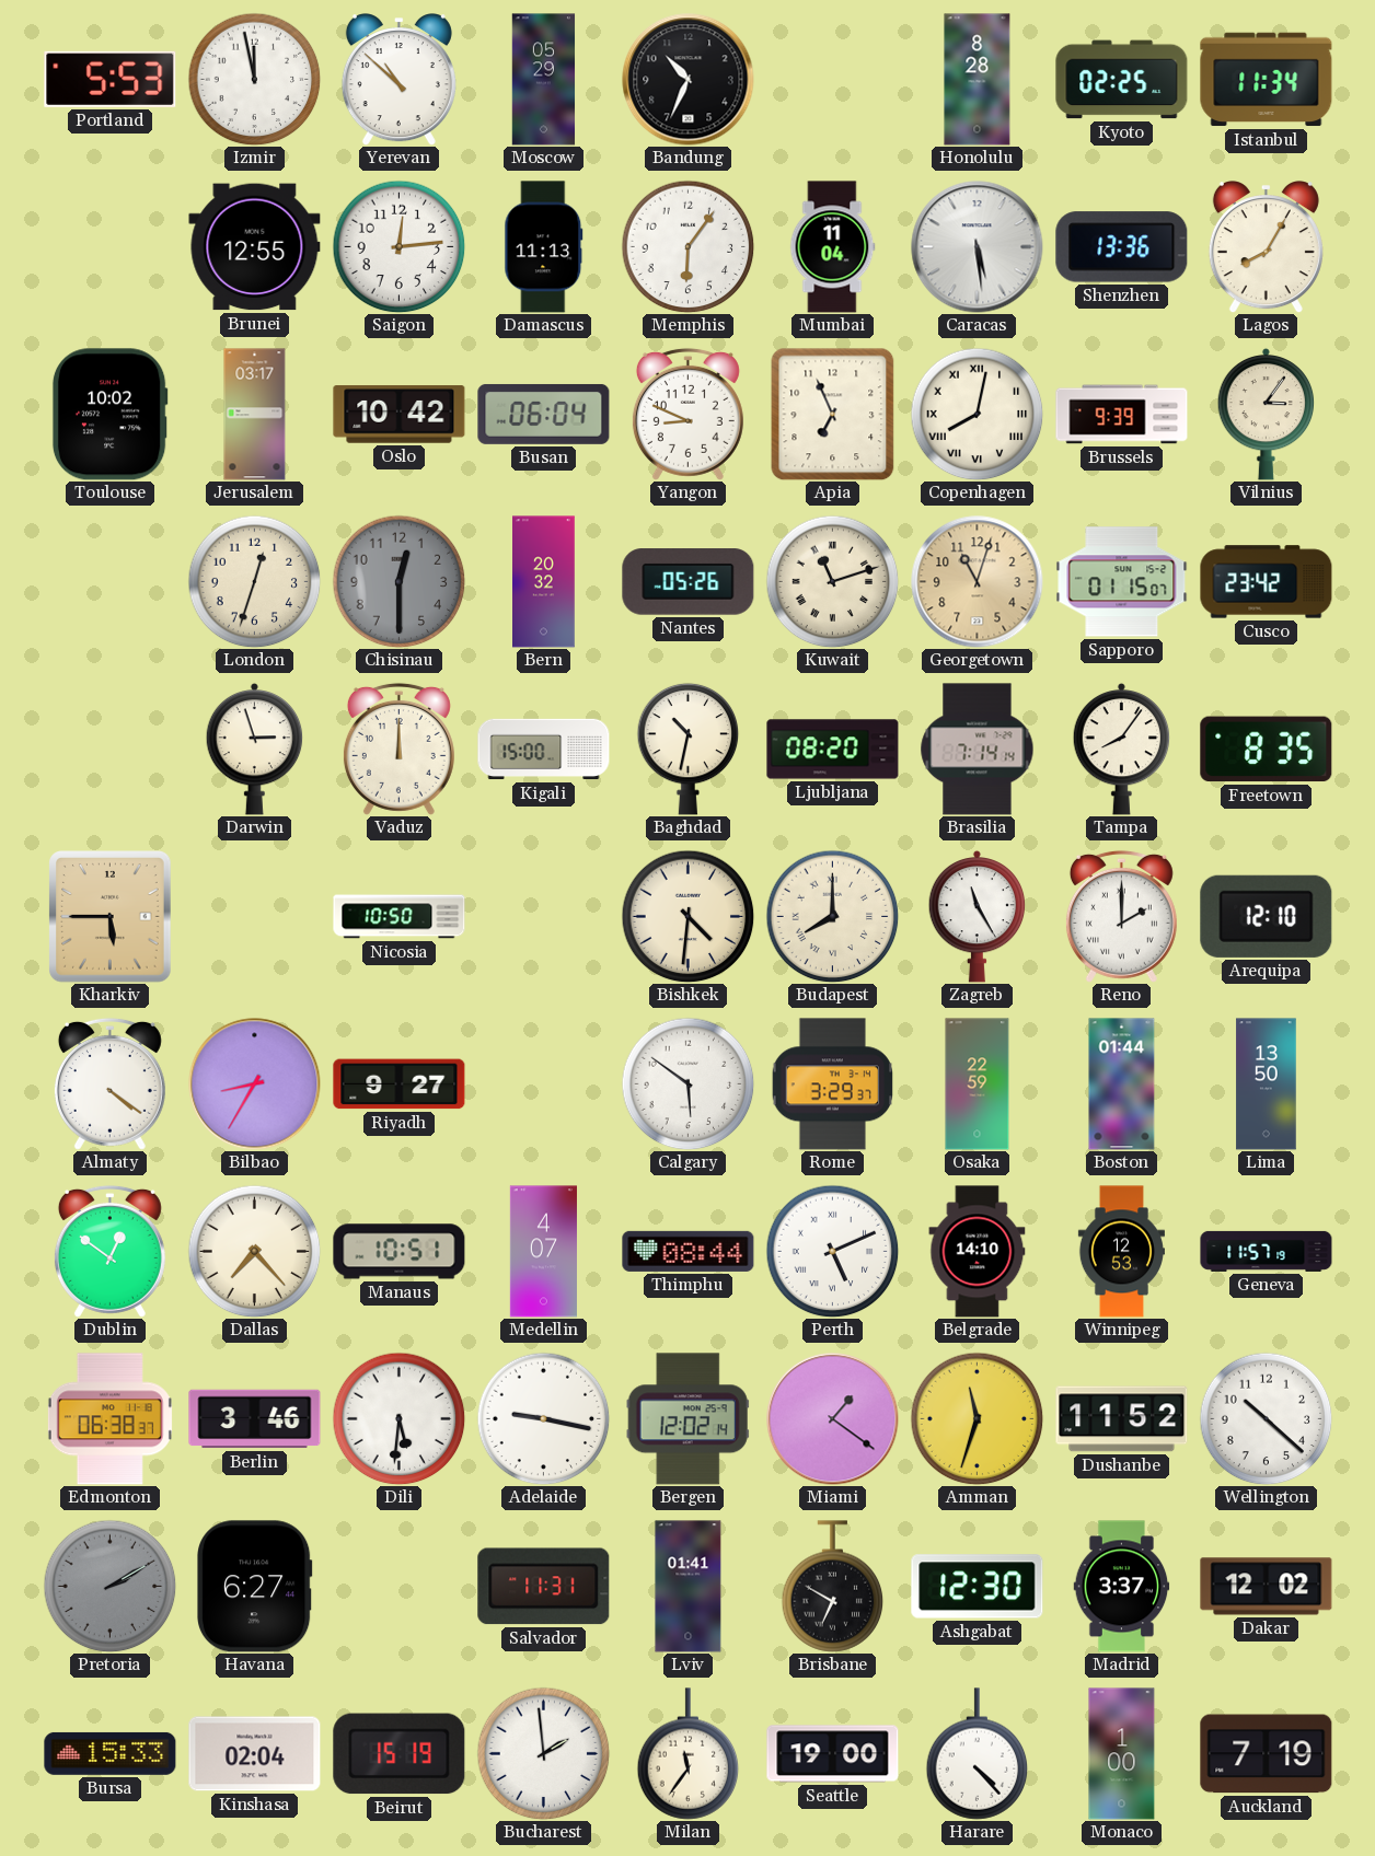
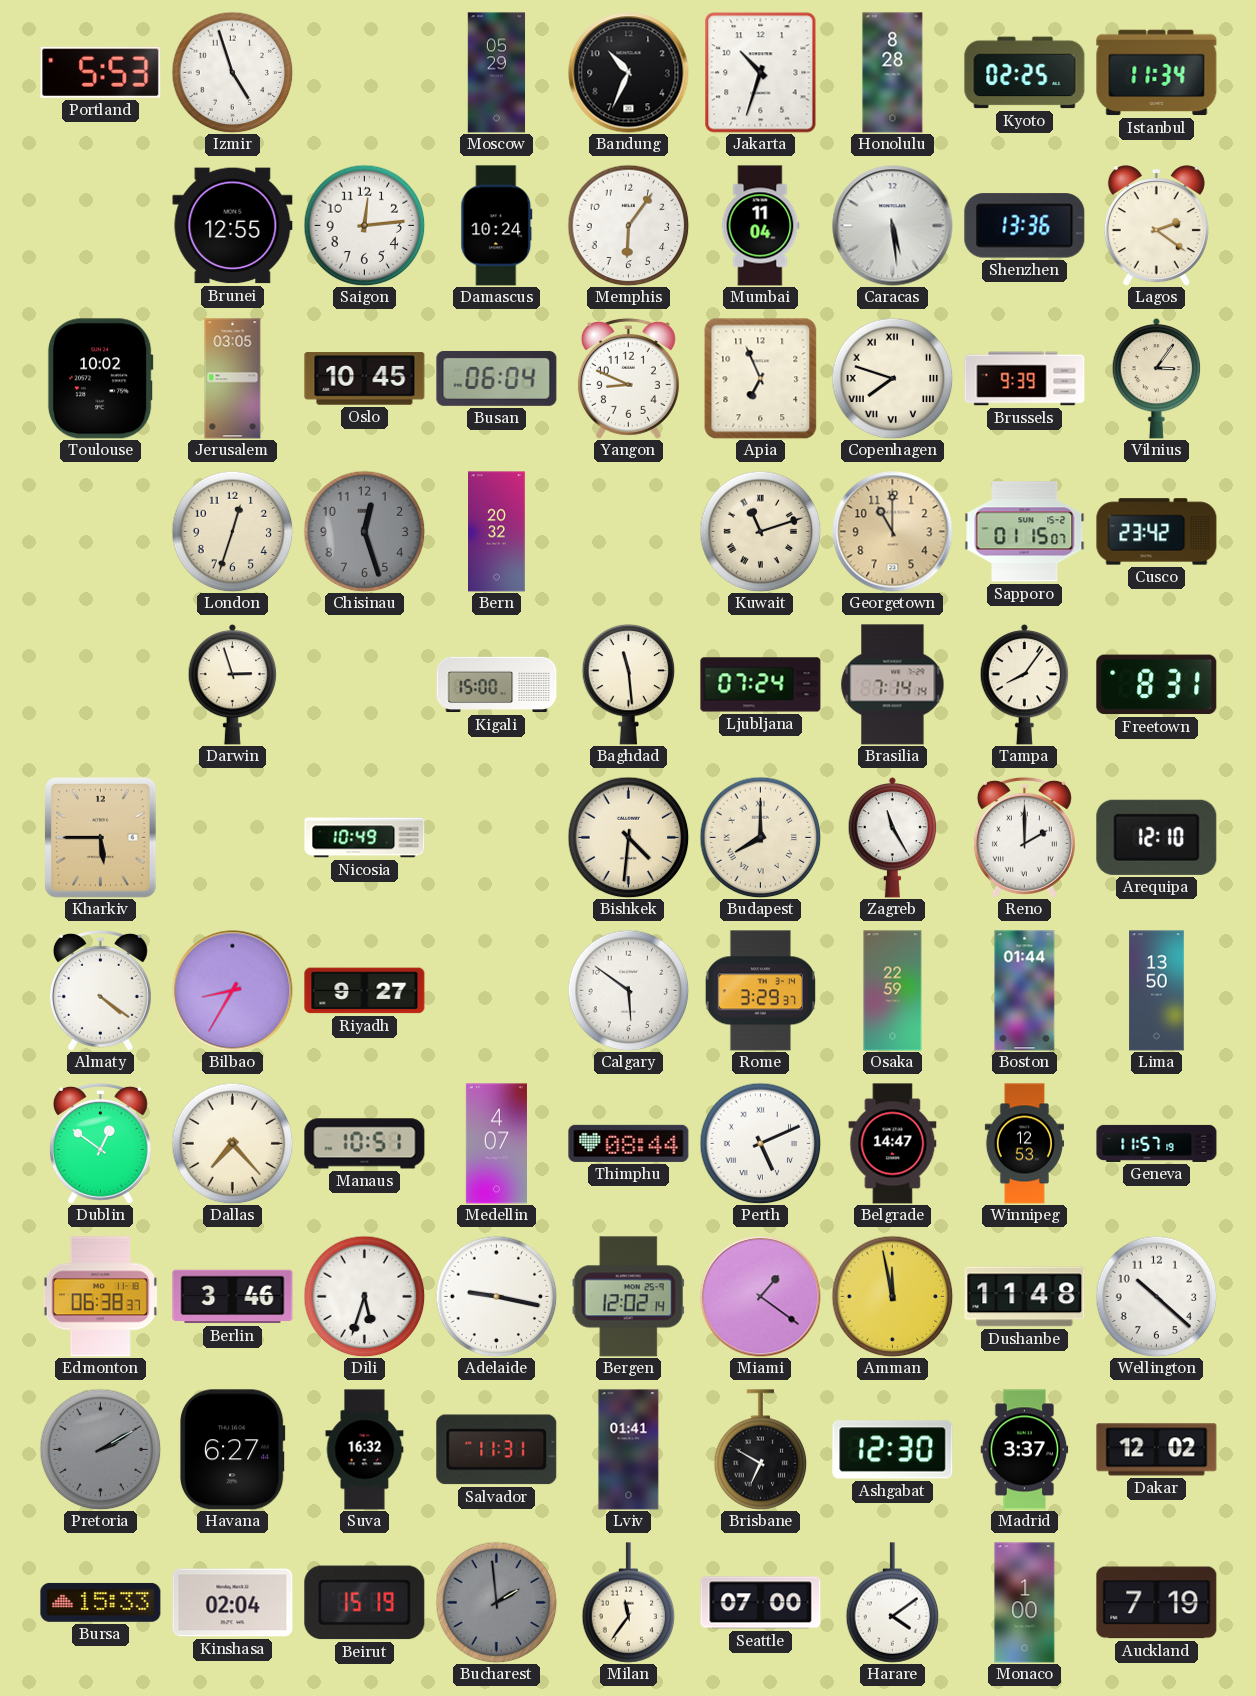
Izmir: 11:58 -> 4:57 (232, 72)
Yerevan: 10:52 -> none (398, 80)
Jakarta: none -> 10:33 (761, 73)
Damascus: 11:13 -> 10:24 (497, 226)
Lagos: 8:05 -> 2:21 (1156, 226)
Jerusalem: 03:17 -> 03:05 (233, 379)
Oslo: 10:42 -> 10:45 (365, 379)
Copenhagen: 8:02 -> 7:48 (892, 378)
Chisinau: 12:30 -> 12:27 (364, 531)
Nantes: 05:26 -> none (689, 582)
Georgetown: 11:03 -> 11:00 (893, 532)
Vaduz: 12:00 -> none (398, 749)
Baghdad: 10:32 -> 11:29 (629, 684)
Ljubljana: 08:20 -> 07:24 (761, 685)
Freetown: 8:35 -> 8:31 (1157, 685)
Nicosia: 10:50 -> 10:49 (365, 838)
Belgrade: 14:10 -> 14:47 (893, 1144)
Dili: 5:31 -> 5:33 (364, 1296)
Amman: 11:33 -> 11:58 (892, 1296)
Dushanbe: 11:52 -> 11:48 (1025, 1297)
Suva: none -> 16:32 (365, 1450)
Bucharest dial: white -> grey (496, 1602)
Seattle: 19:00 -> 07:00 (761, 1603)
Harare: 4:23 -> 4:09 (893, 1603)
